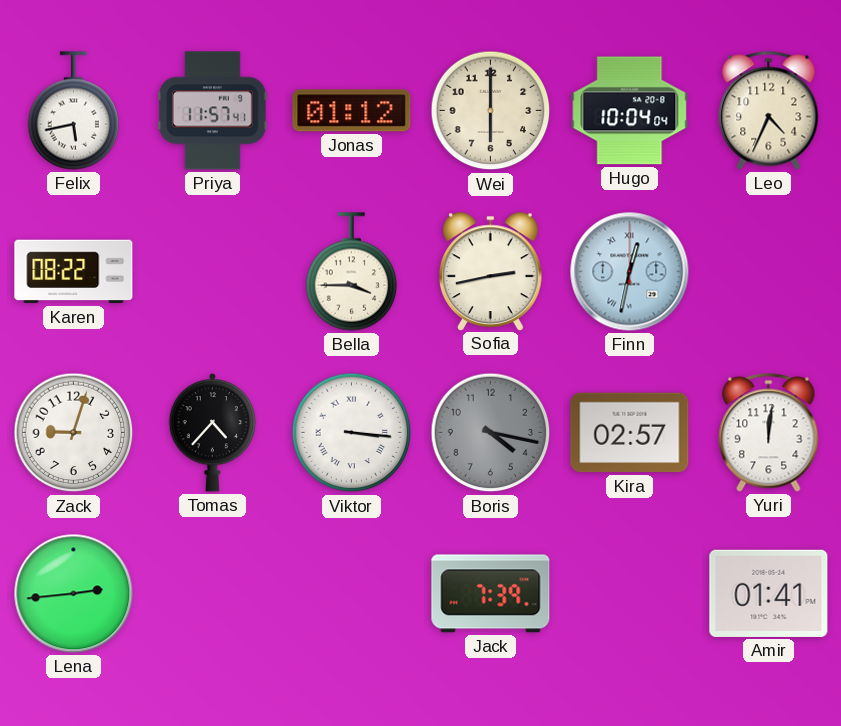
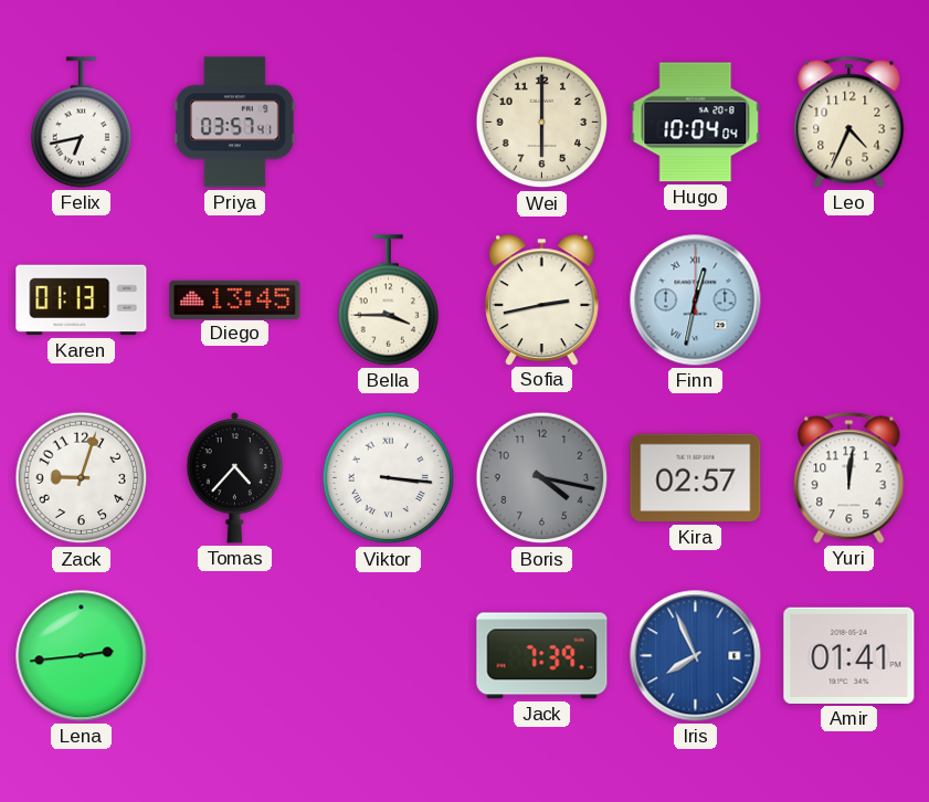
Felix: 5:43 -> 6:43 (82, 123)
Priya: 11:57 -> 03:57 (234, 123)
Jonas: 01:12 -> none (352, 111)
Karen: 08:22 -> 01:13 (82, 300)
Diego: none -> 13:45 (235, 299)
Iris: none -> 7:56 (696, 656)
